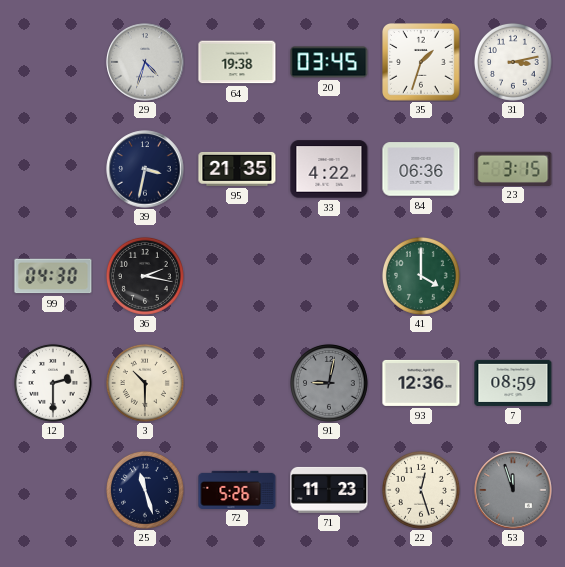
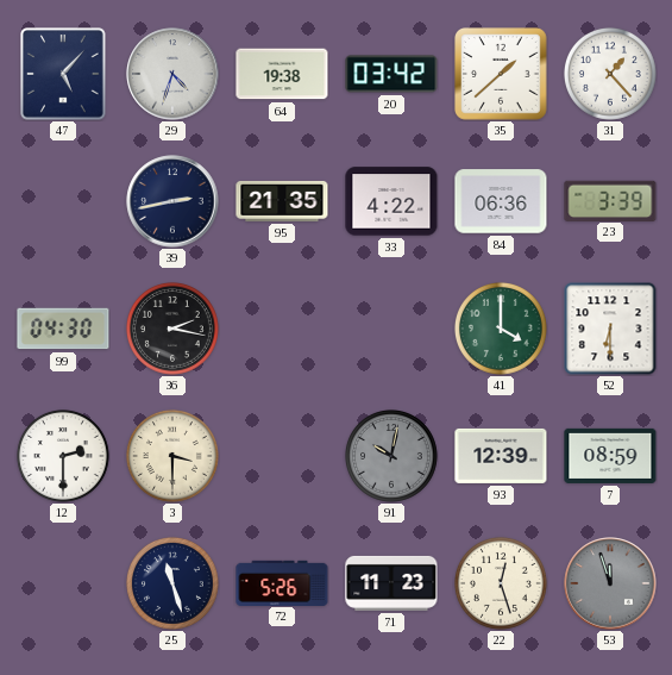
47: none -> 5:07 (63, 74)
20: 03:45 -> 03:42 (391, 74)
35: 1:33 -> 1:38 (502, 75)
31: 3:13 -> 1:23 (610, 74)
39: 3:32 -> 2:43 (172, 201)
23: 3:15 -> 3:39 (610, 200)
52: none -> 6:30 (610, 329)
3: 10:30 -> 3:30 (172, 456)
91: 9:02 -> 10:02 (391, 456)
93: 12:36 -> 12:39 (501, 456)
